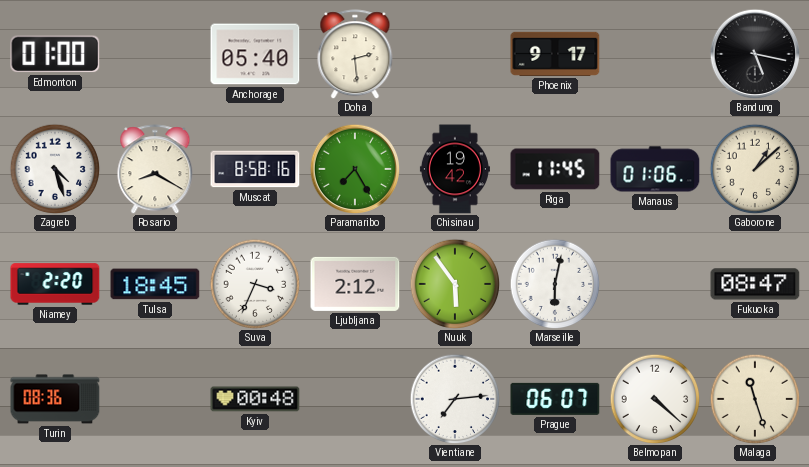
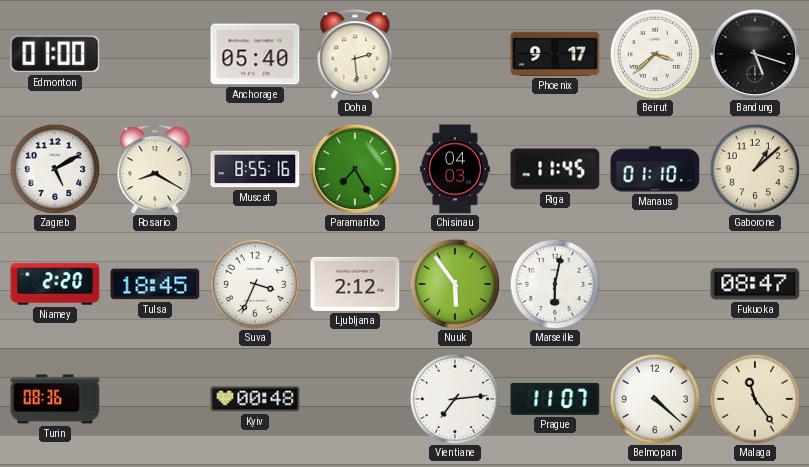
Beirut: none -> 3:38 (655, 54)
Bandung: 5:17 -> 5:18 (755, 54)
Zagreb: 4:27 -> 5:10 (55, 169)
Muscat: 8:58 -> 8:55 (255, 169)
Chisinau: 19:42 -> 04:03 (455, 169)
Manaus: 01:06 -> 01:10 (655, 169)
Prague: 06:07 -> 11:07 (555, 399)
Malaga: 11:27 -> 11:24 (755, 399)
